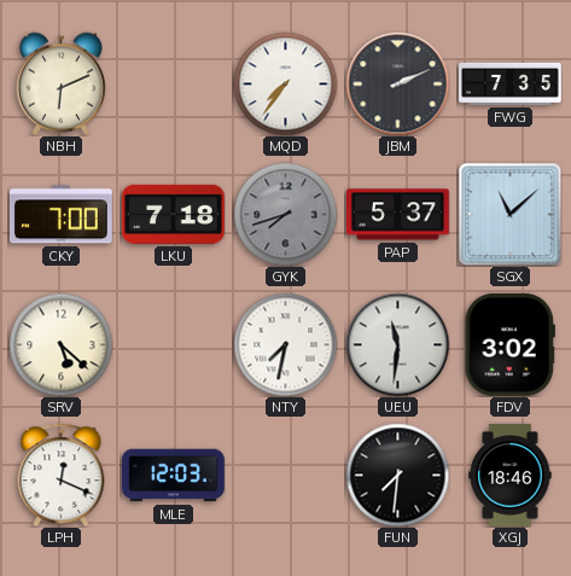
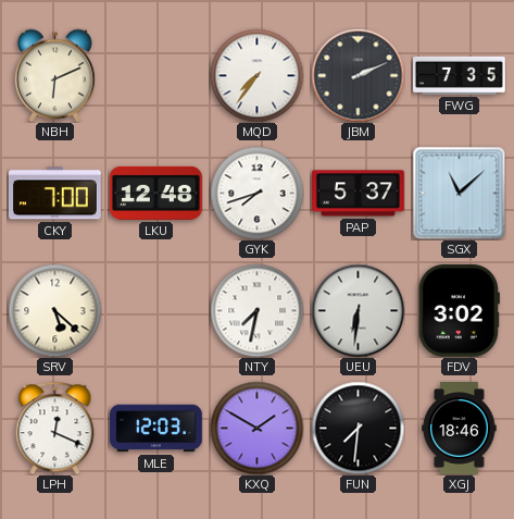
LKU: 7:18 -> 12:48 (156, 193)
GYK dial: grey -> white (256, 193)
UEU: 11:31 -> 6:31 (358, 310)
KXQ: none -> 1:50 (256, 428)
